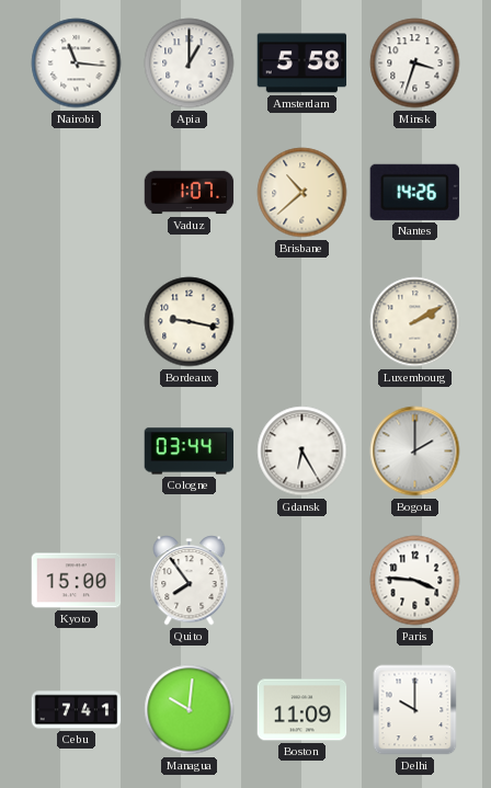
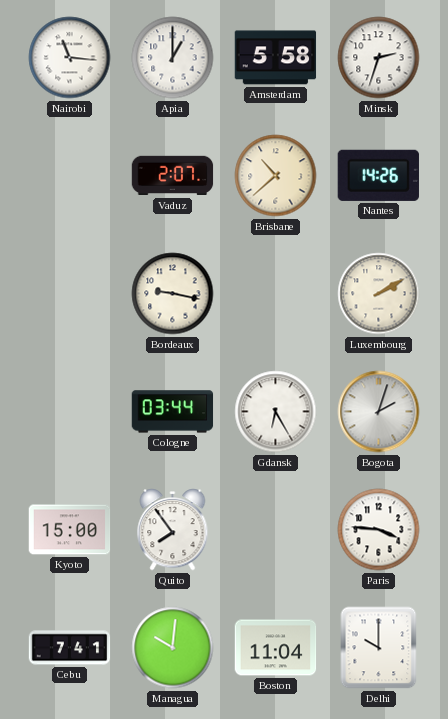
Minsk: 3:33 -> 2:33 (379, 58)
Vaduz: 1:07 -> 2:07 (173, 176)
Bogota: 2:00 -> 2:03 (379, 412)
Boston: 11:09 -> 11:04 (276, 648)
